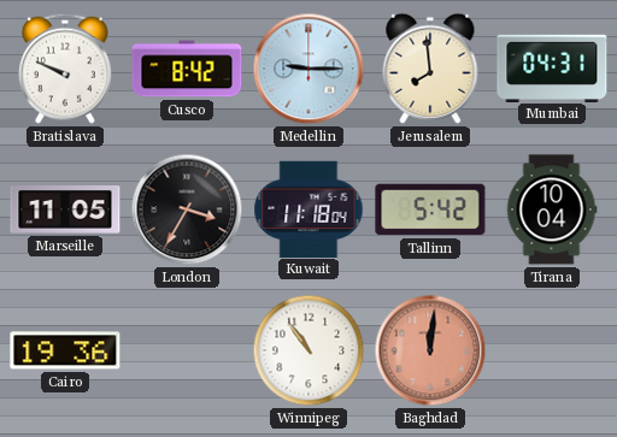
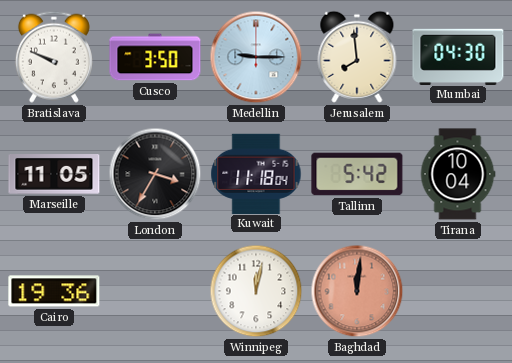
Cusco: 8:42 -> 3:50 (155, 57)
Mumbai: 04:31 -> 04:30 (458, 56)
Winnipeg: 10:54 -> 12:02 (256, 291)
